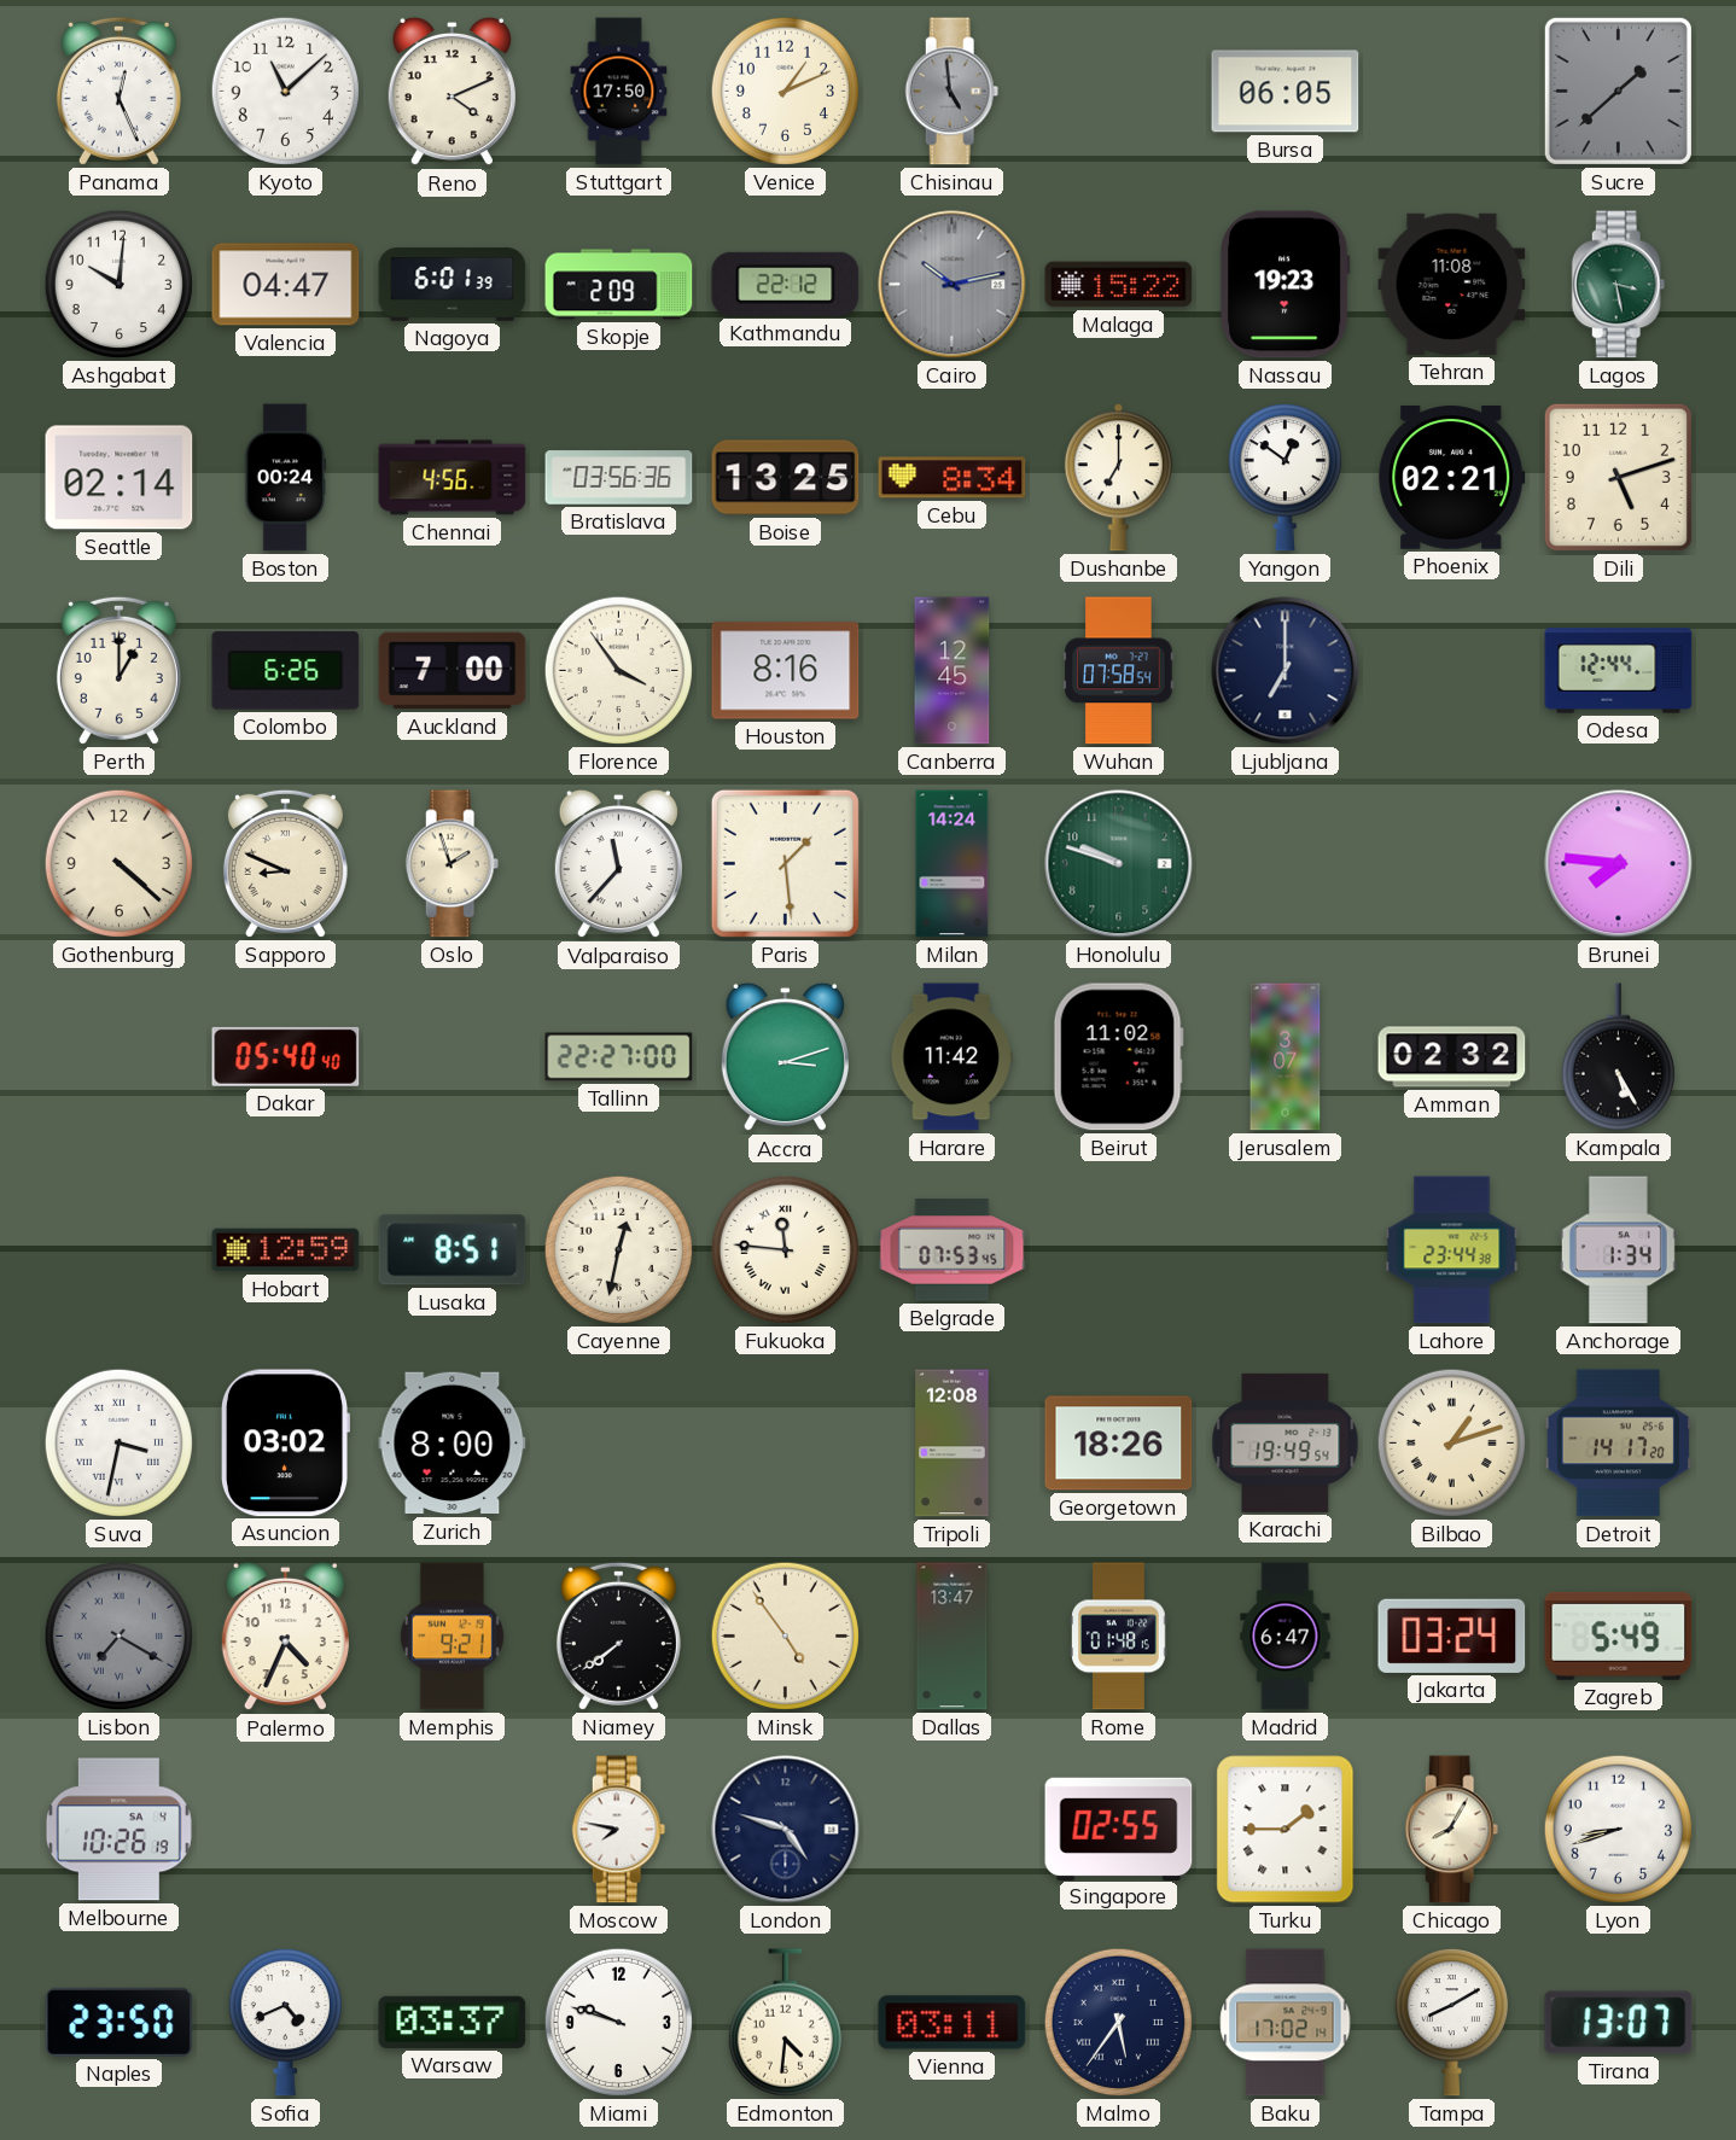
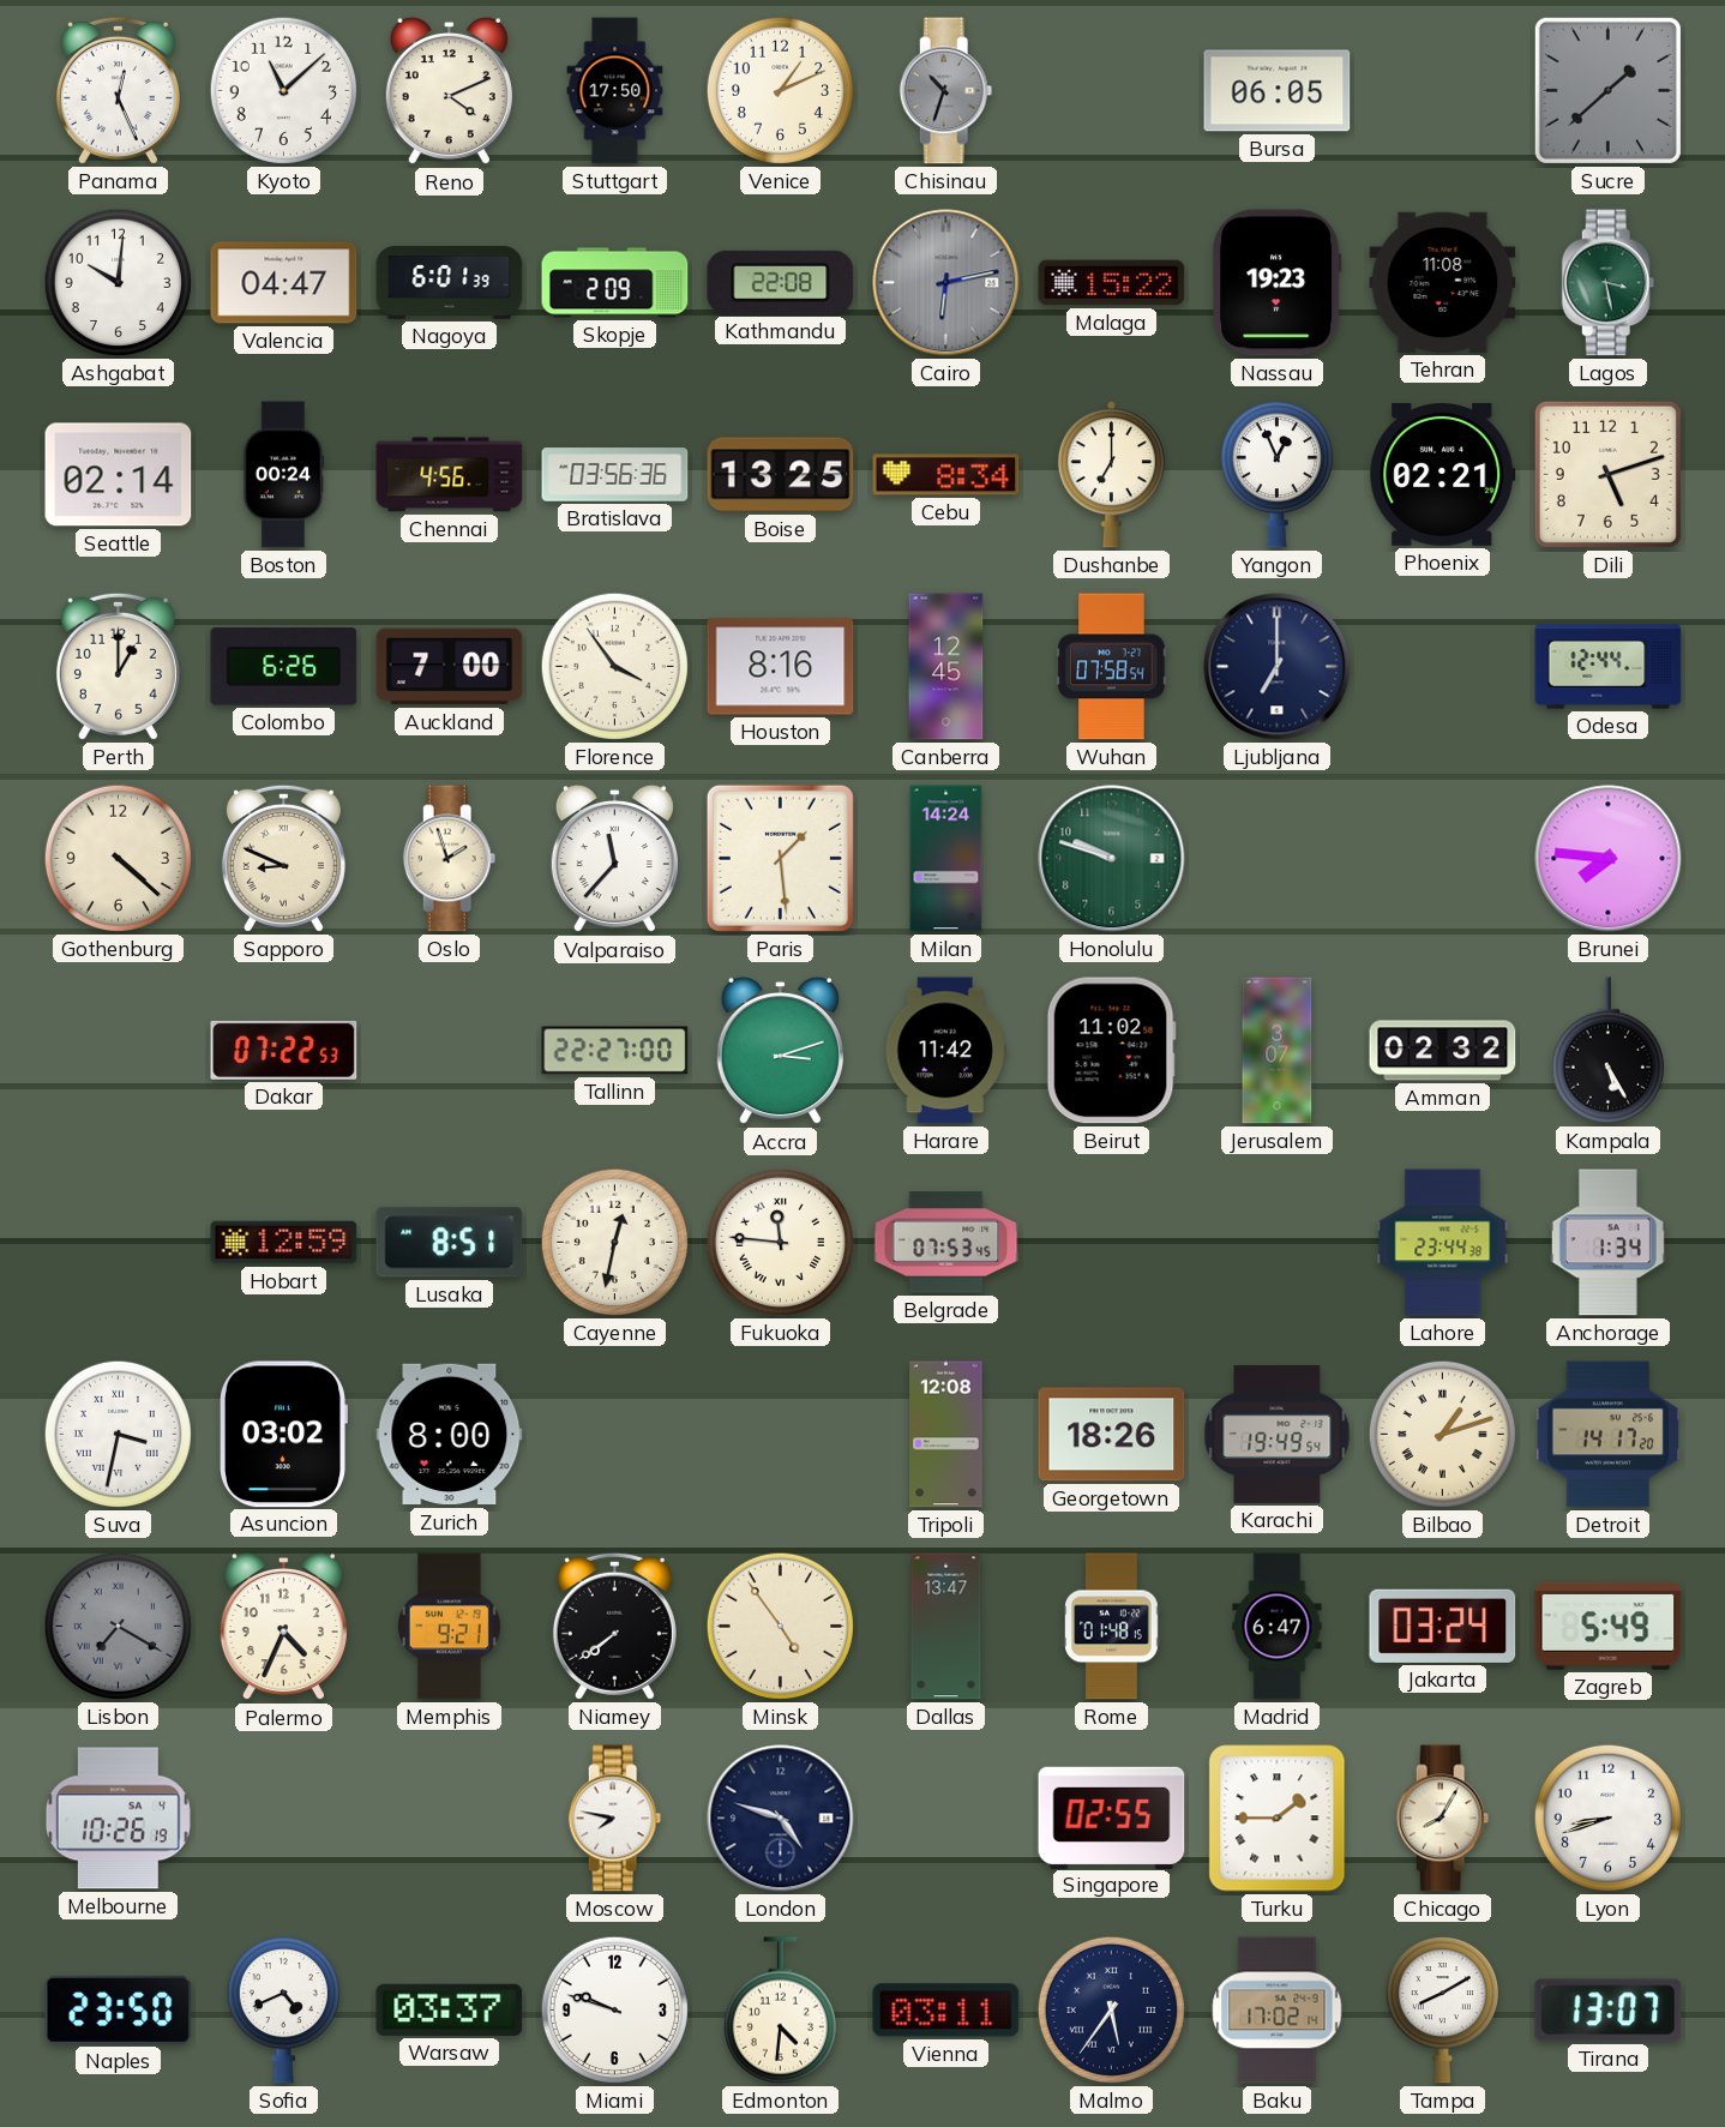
Chisinau: 4:59 -> 10:33 (946, 91)
Kathmandu: 22:12 -> 22:08 (781, 282)
Cairo: 10:13 -> 6:13 (946, 283)
Yangon: 12:51 -> 12:56 (1276, 474)
Dakar: 05:40 -> 07:22 (284, 1050)
